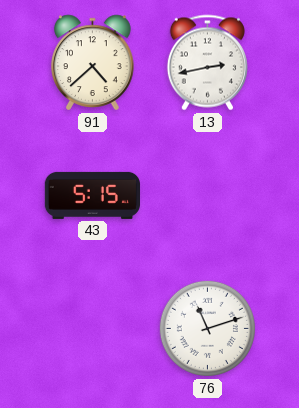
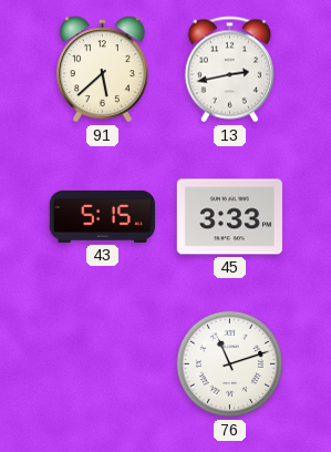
91: 4:38 -> 5:38 (103, 70)
45: none -> 3:33 (229, 217)
